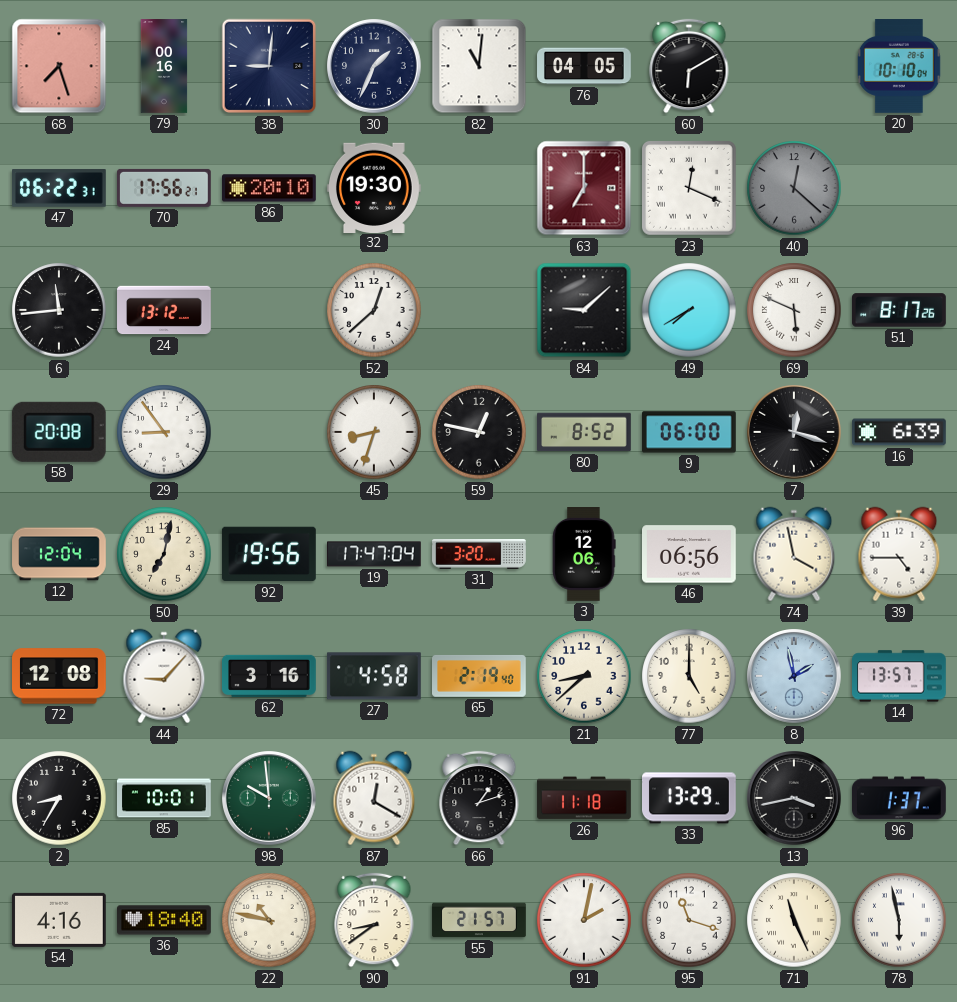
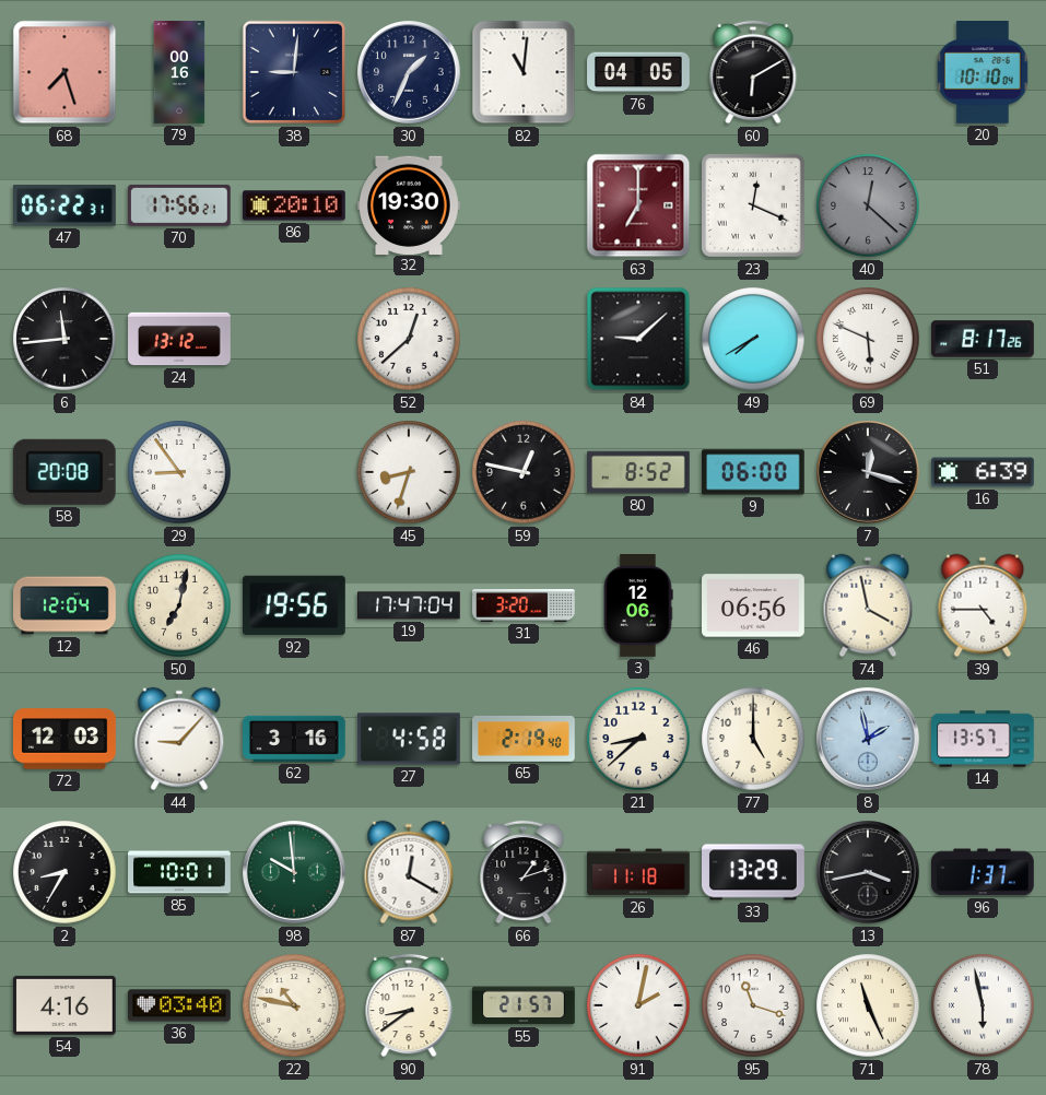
72: 12:08 -> 12:03 (66, 739)
36: 18:40 -> 03:40 (180, 1005)
